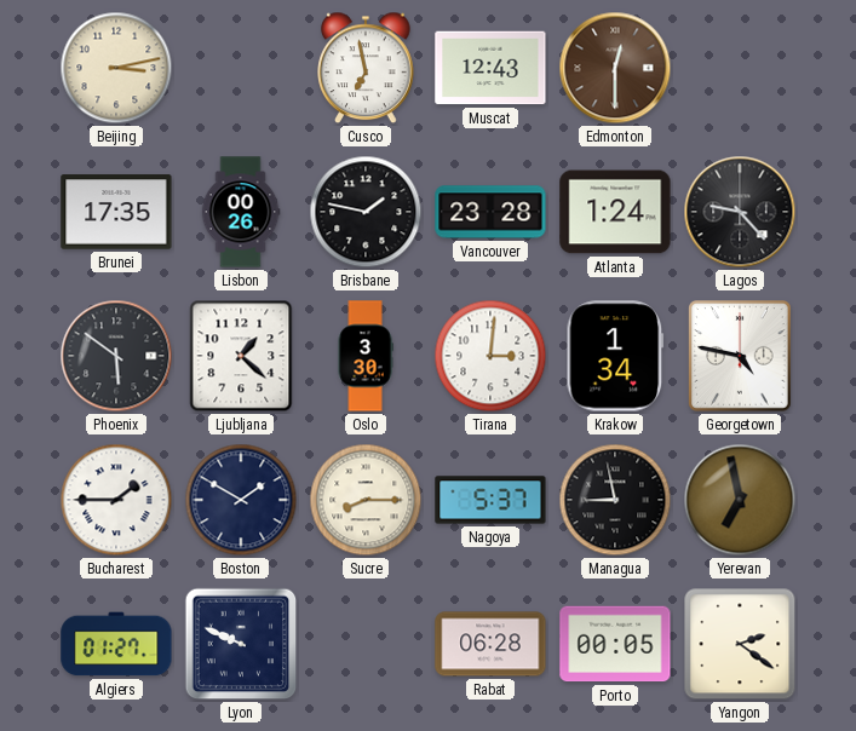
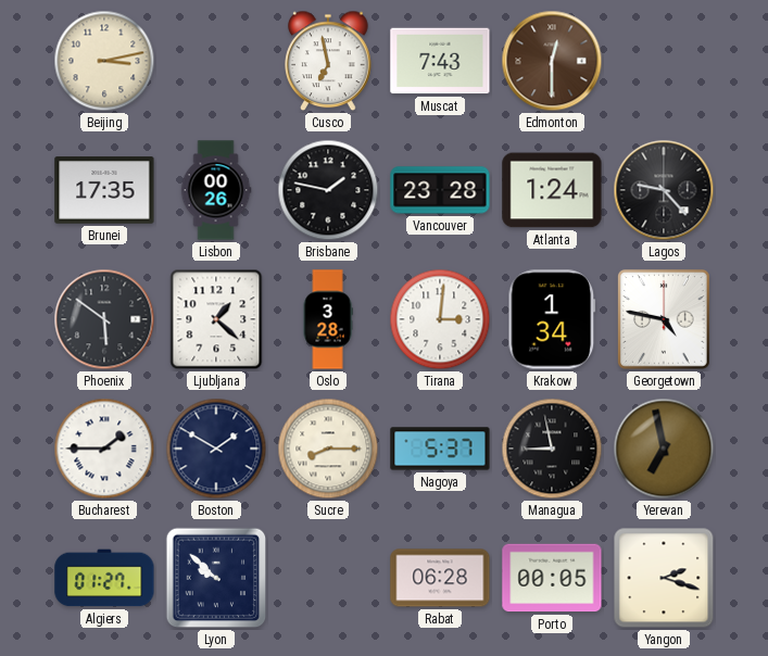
Muscat: 12:43 -> 7:43 (440, 61)
Oslo: 3:30 -> 3:28 (328, 319)
Lyon: 9:49 -> 9:52 (216, 578)
Yangon: 2:21 -> 2:18 (664, 578)
